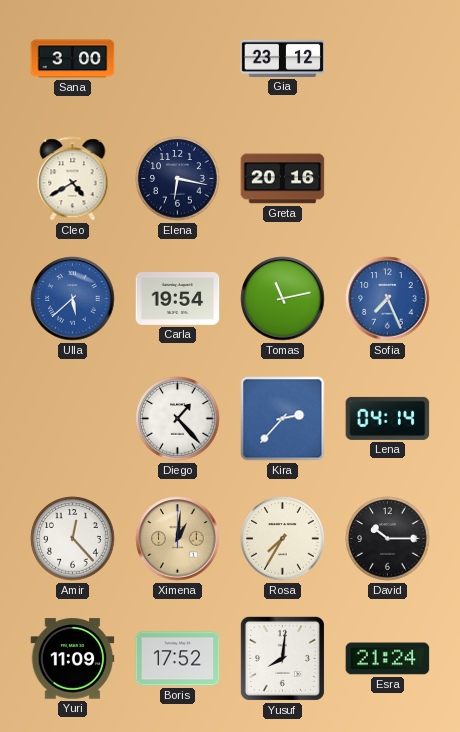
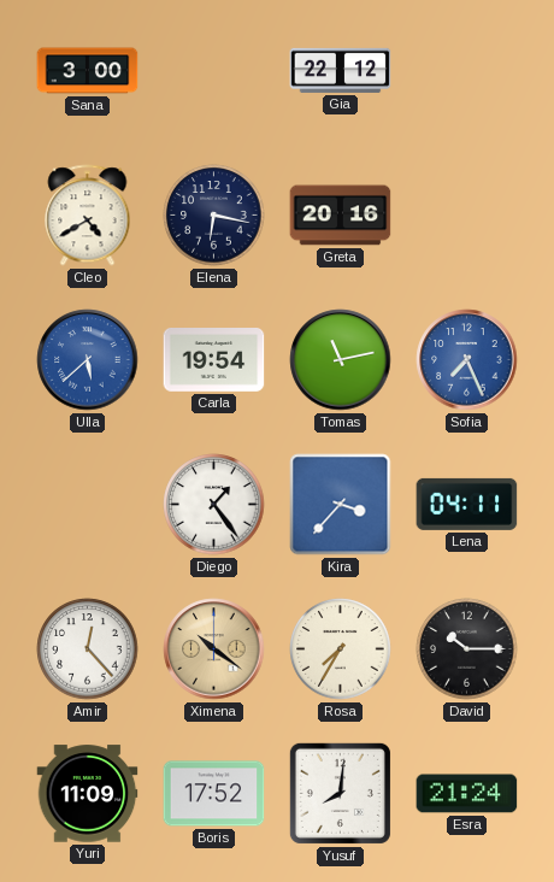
Gia: 23:12 -> 22:12 (341, 70)
Diego: 1:23 -> 1:24 (214, 505)
Kira: 2:37 -> 3:37 (341, 505)
Lena: 04:14 -> 04:11 (467, 504)
Ximena: 1:01 -> 10:21 (214, 649)
